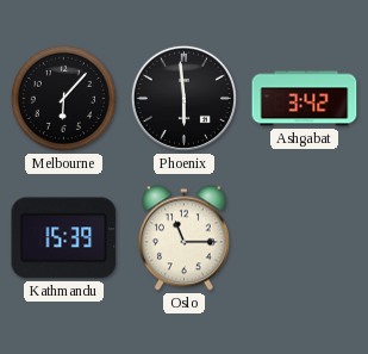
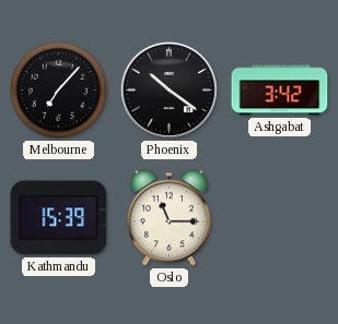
Melbourne: 6:07 -> 7:07 (58, 89)
Phoenix: 5:59 -> 10:21 (168, 89)
